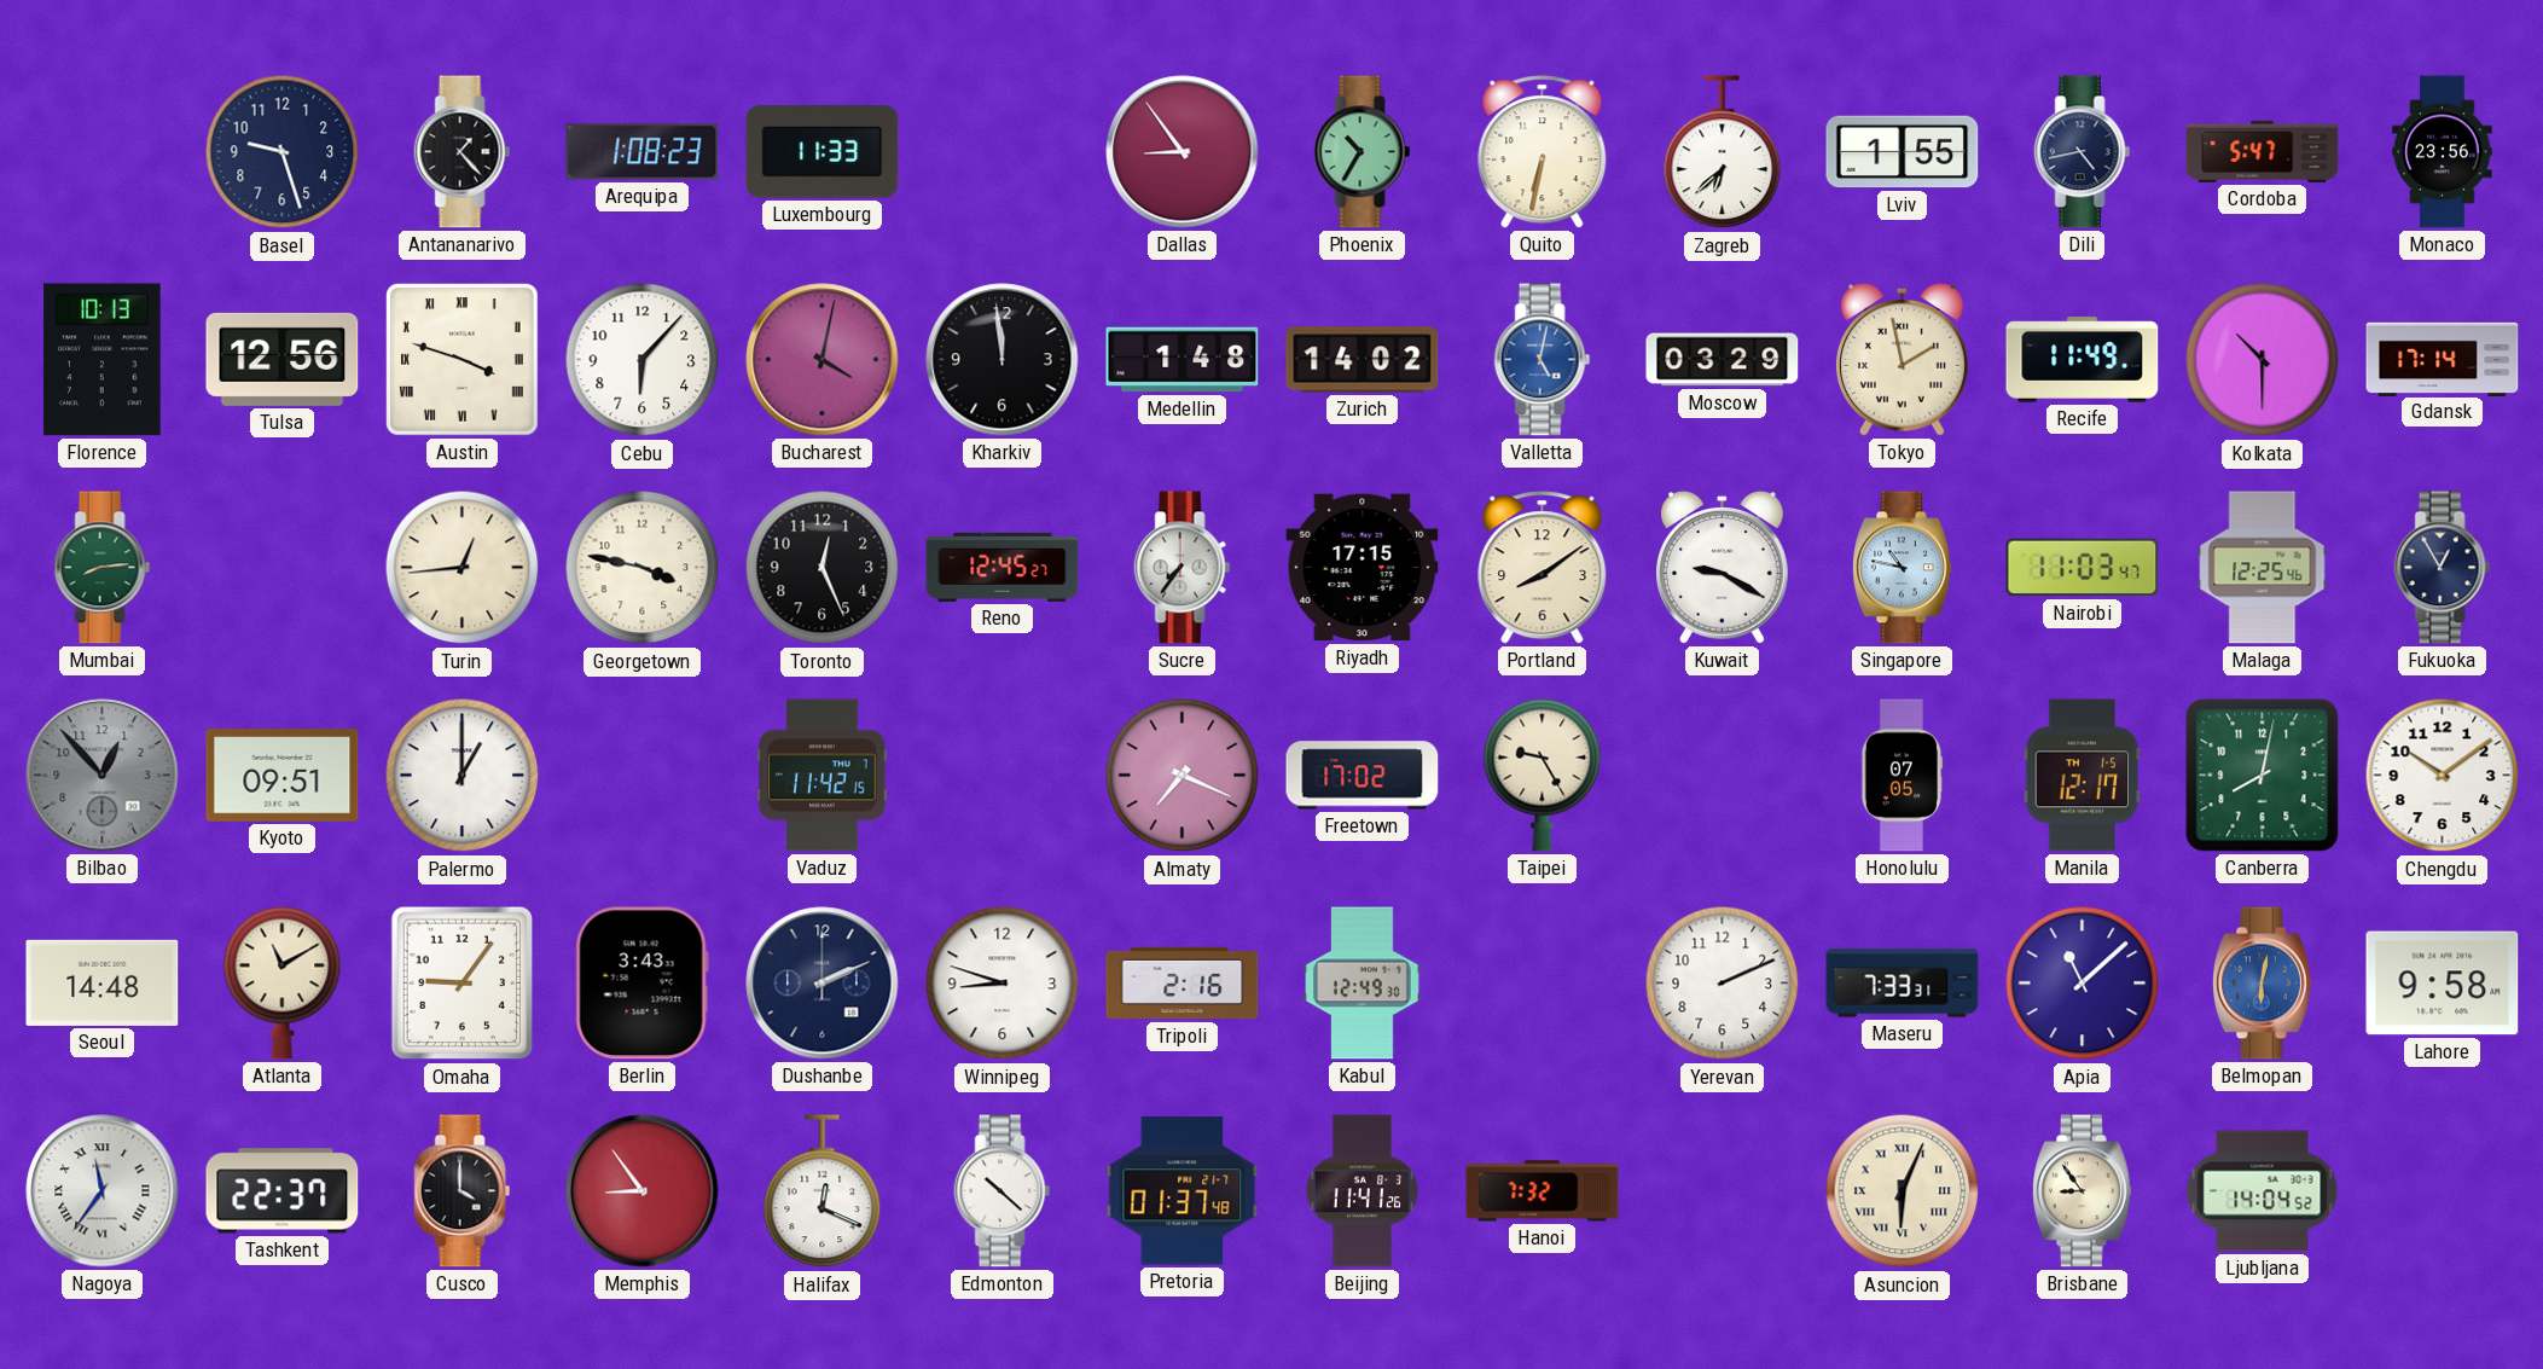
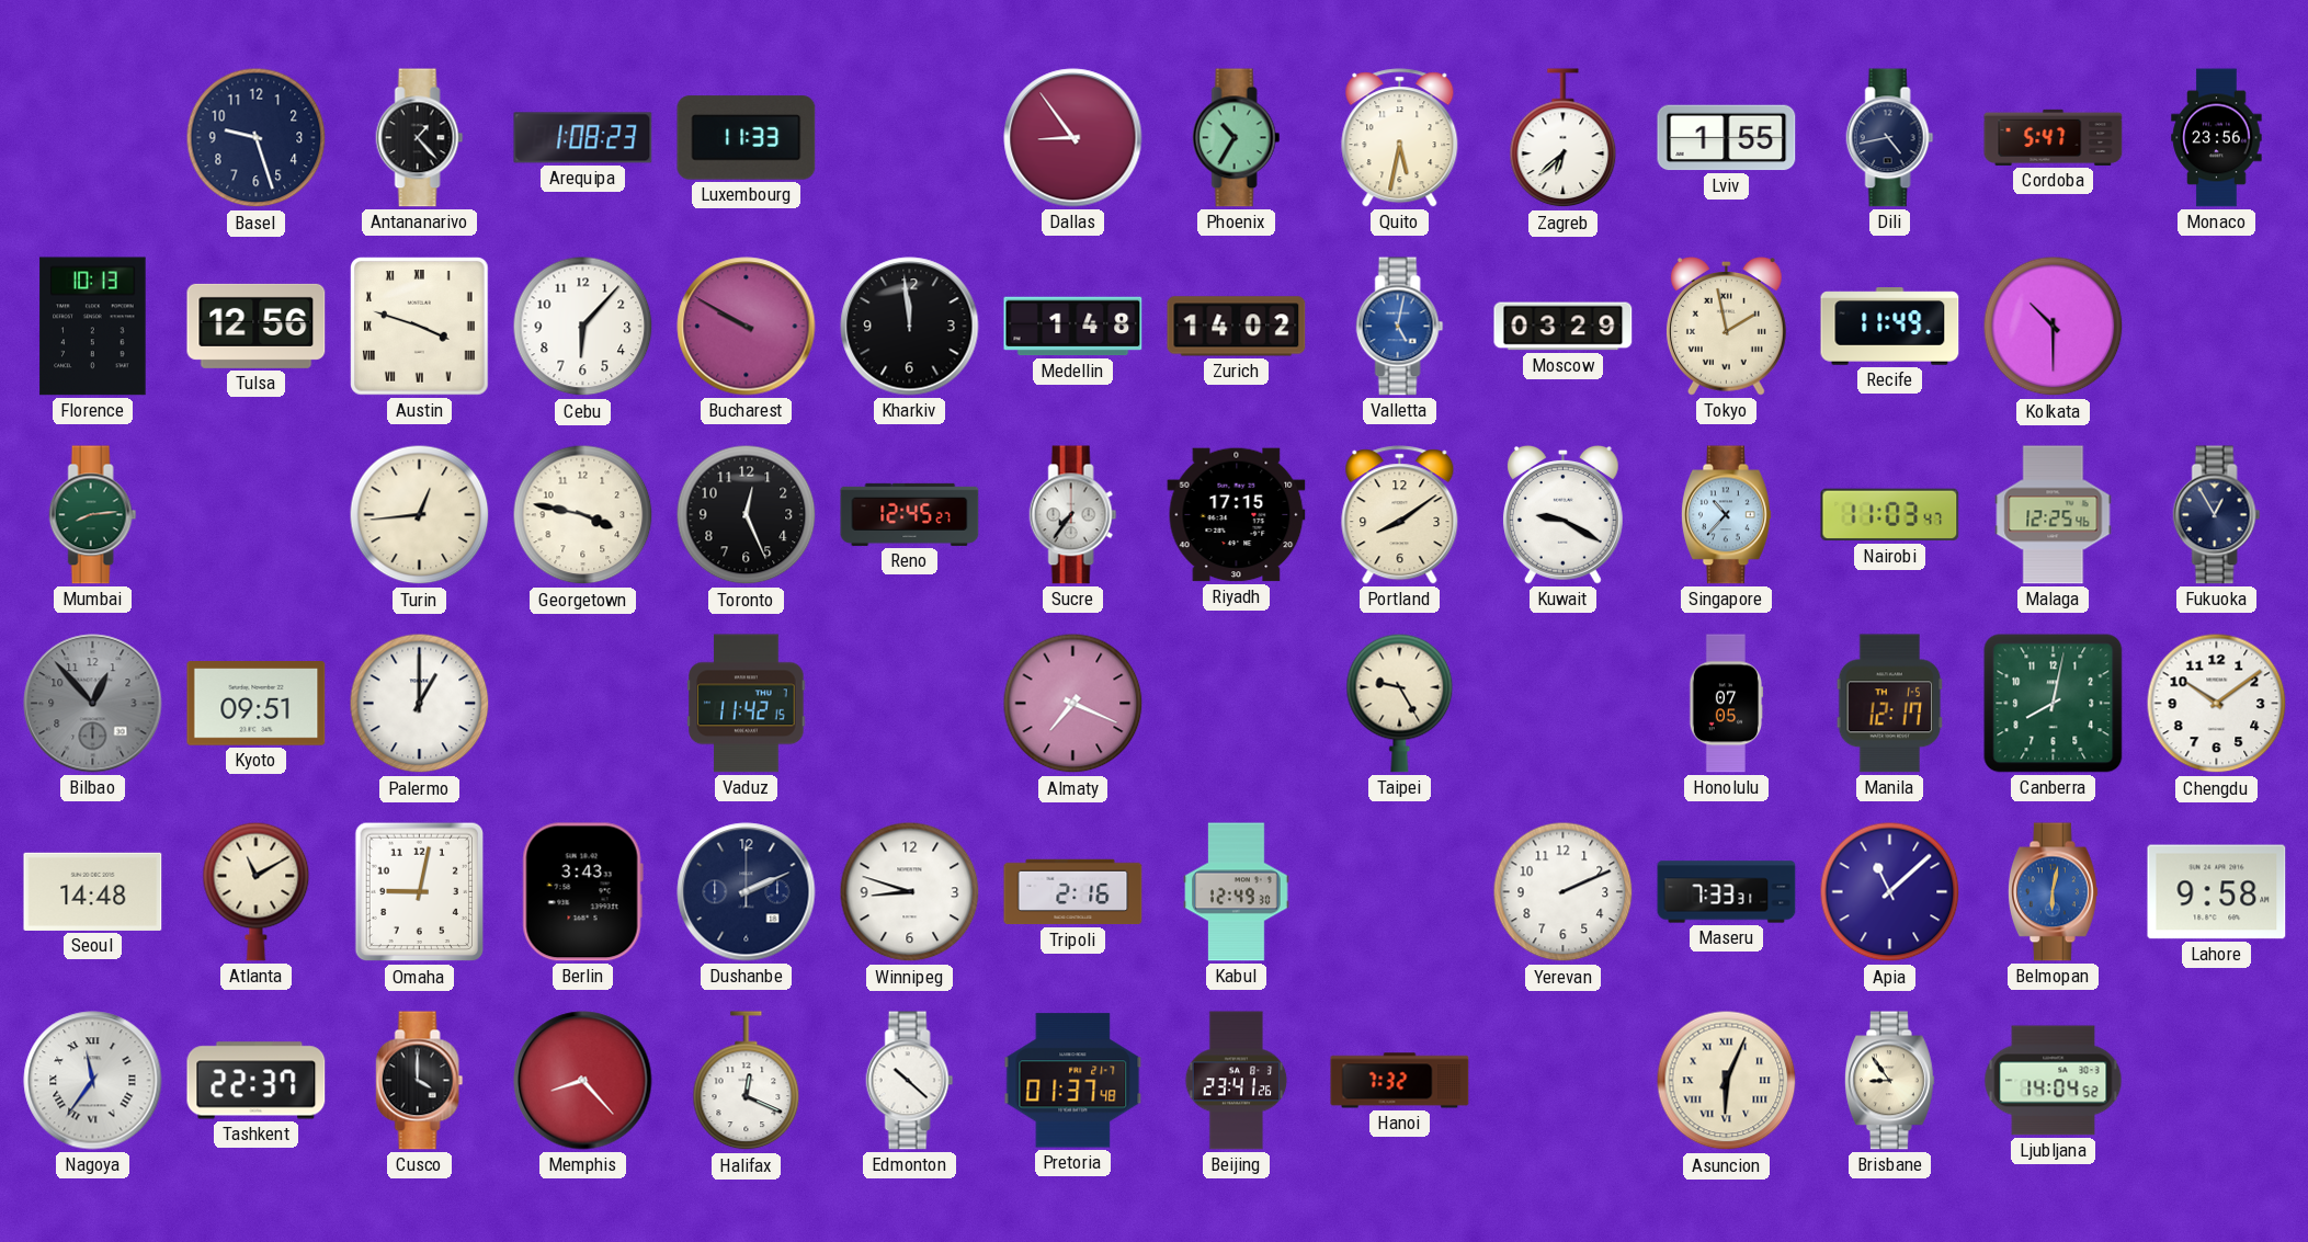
Quito: 6:32 -> 5:32 (1400, 138)
Bucharest: 4:02 -> 9:50 (747, 327)
Gdansk: 17:14 -> none (2443, 359)
Singapore: 10:47 -> 10:37 (1726, 515)
Freetown: 17:02 -> none (1363, 776)
Omaha: 9:06 -> 9:02 (420, 892)
Memphis: 8:54 -> 8:23 (583, 1081)
Beijing: 11:41 -> 23:41 (1237, 1081)
